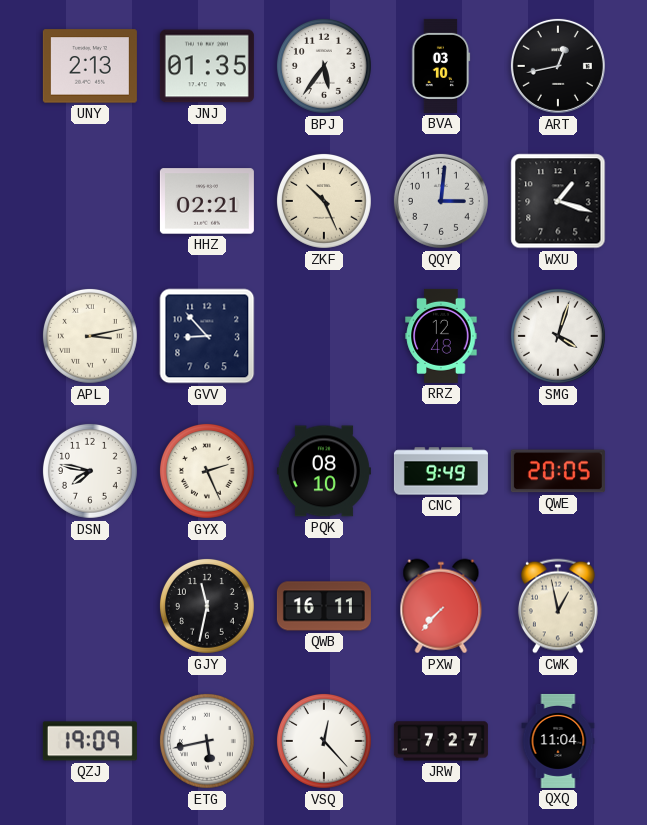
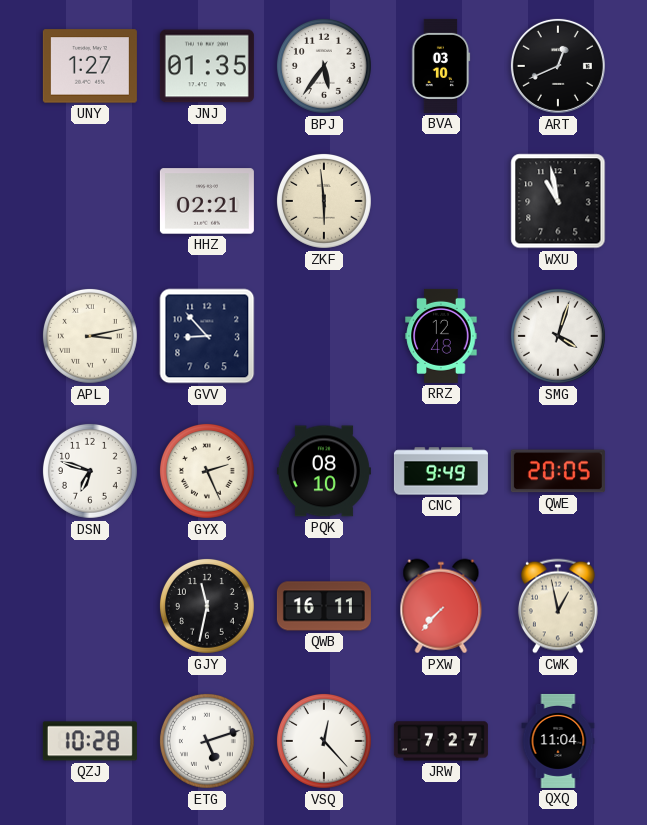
UNY: 2:13 -> 1:27 (90, 66)
ART: 12:43 -> 12:41 (558, 66)
ZKF: 10:26 -> 5:59 (324, 201)
QQY: 3:01 -> none (441, 201)
WXU: 1:18 -> 10:58 (558, 201)
DSN: 7:47 -> 6:48 (90, 471)
QZJ: 19:09 -> 10:28 (90, 741)
ETG: 5:43 -> 5:12 (207, 741)
